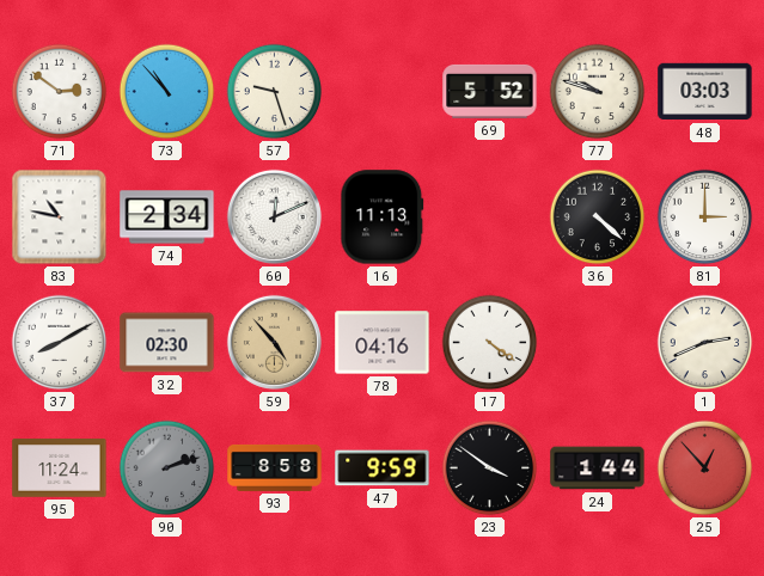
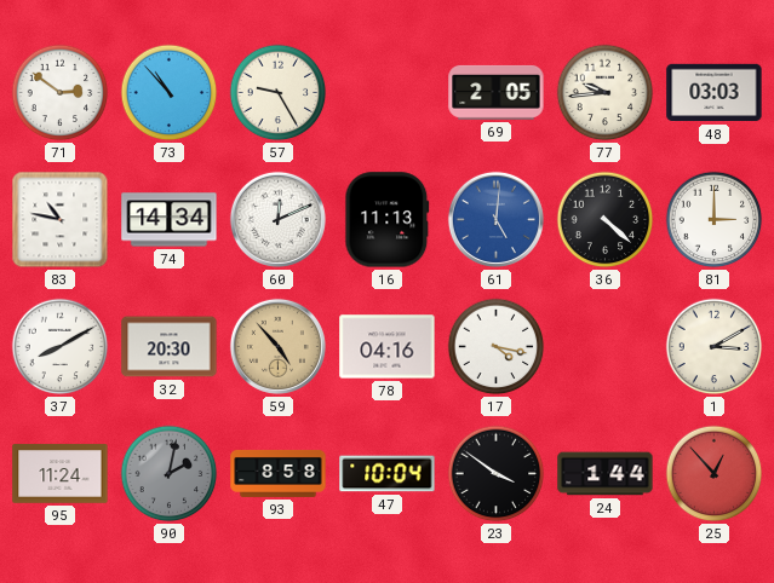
57: 9:27 -> 9:25 (279, 93)
69: 5:52 -> 2:05 (497, 92)
77: 9:48 -> 9:44 (606, 93)
74: 2:34 -> 14:34 (170, 220)
61: none -> 5:01 (495, 219)
32: 02:30 -> 20:30 (170, 347)
17: 4:21 -> 4:17 (497, 347)
1: 2:41 -> 3:10 (715, 347)
90: 2:12 -> 2:02 (170, 474)
47: 9:59 -> 10:04 (388, 474)
